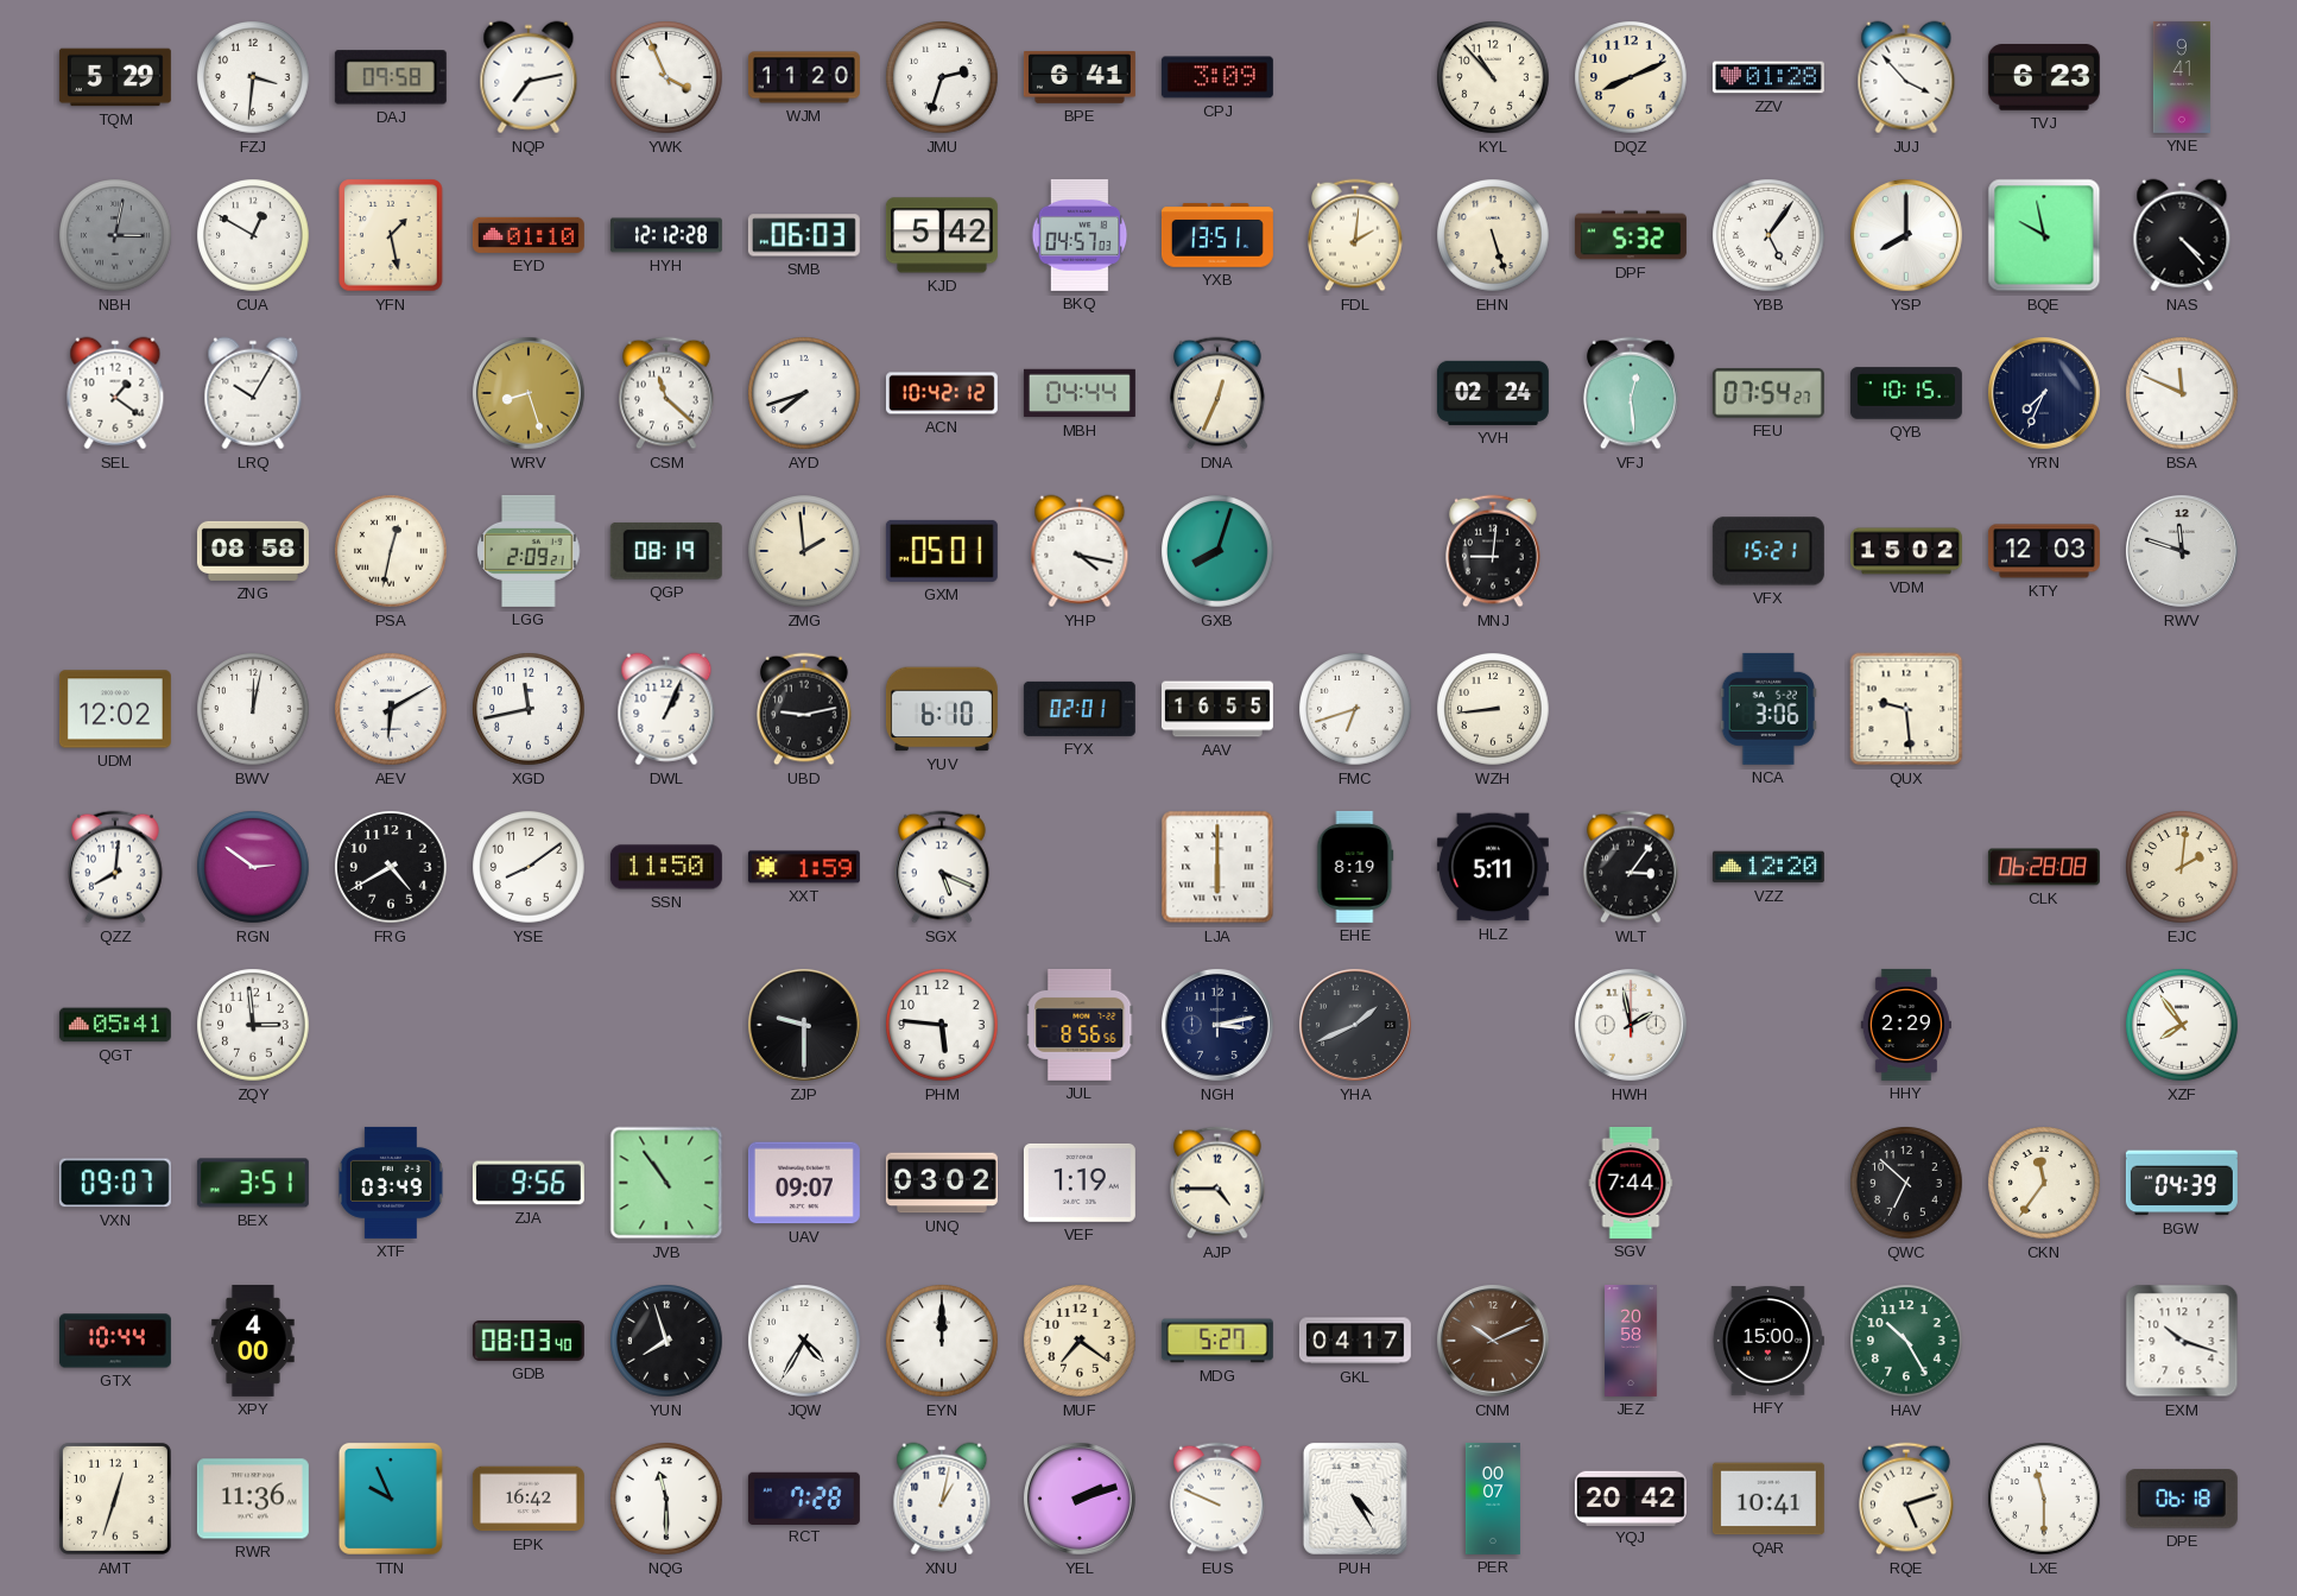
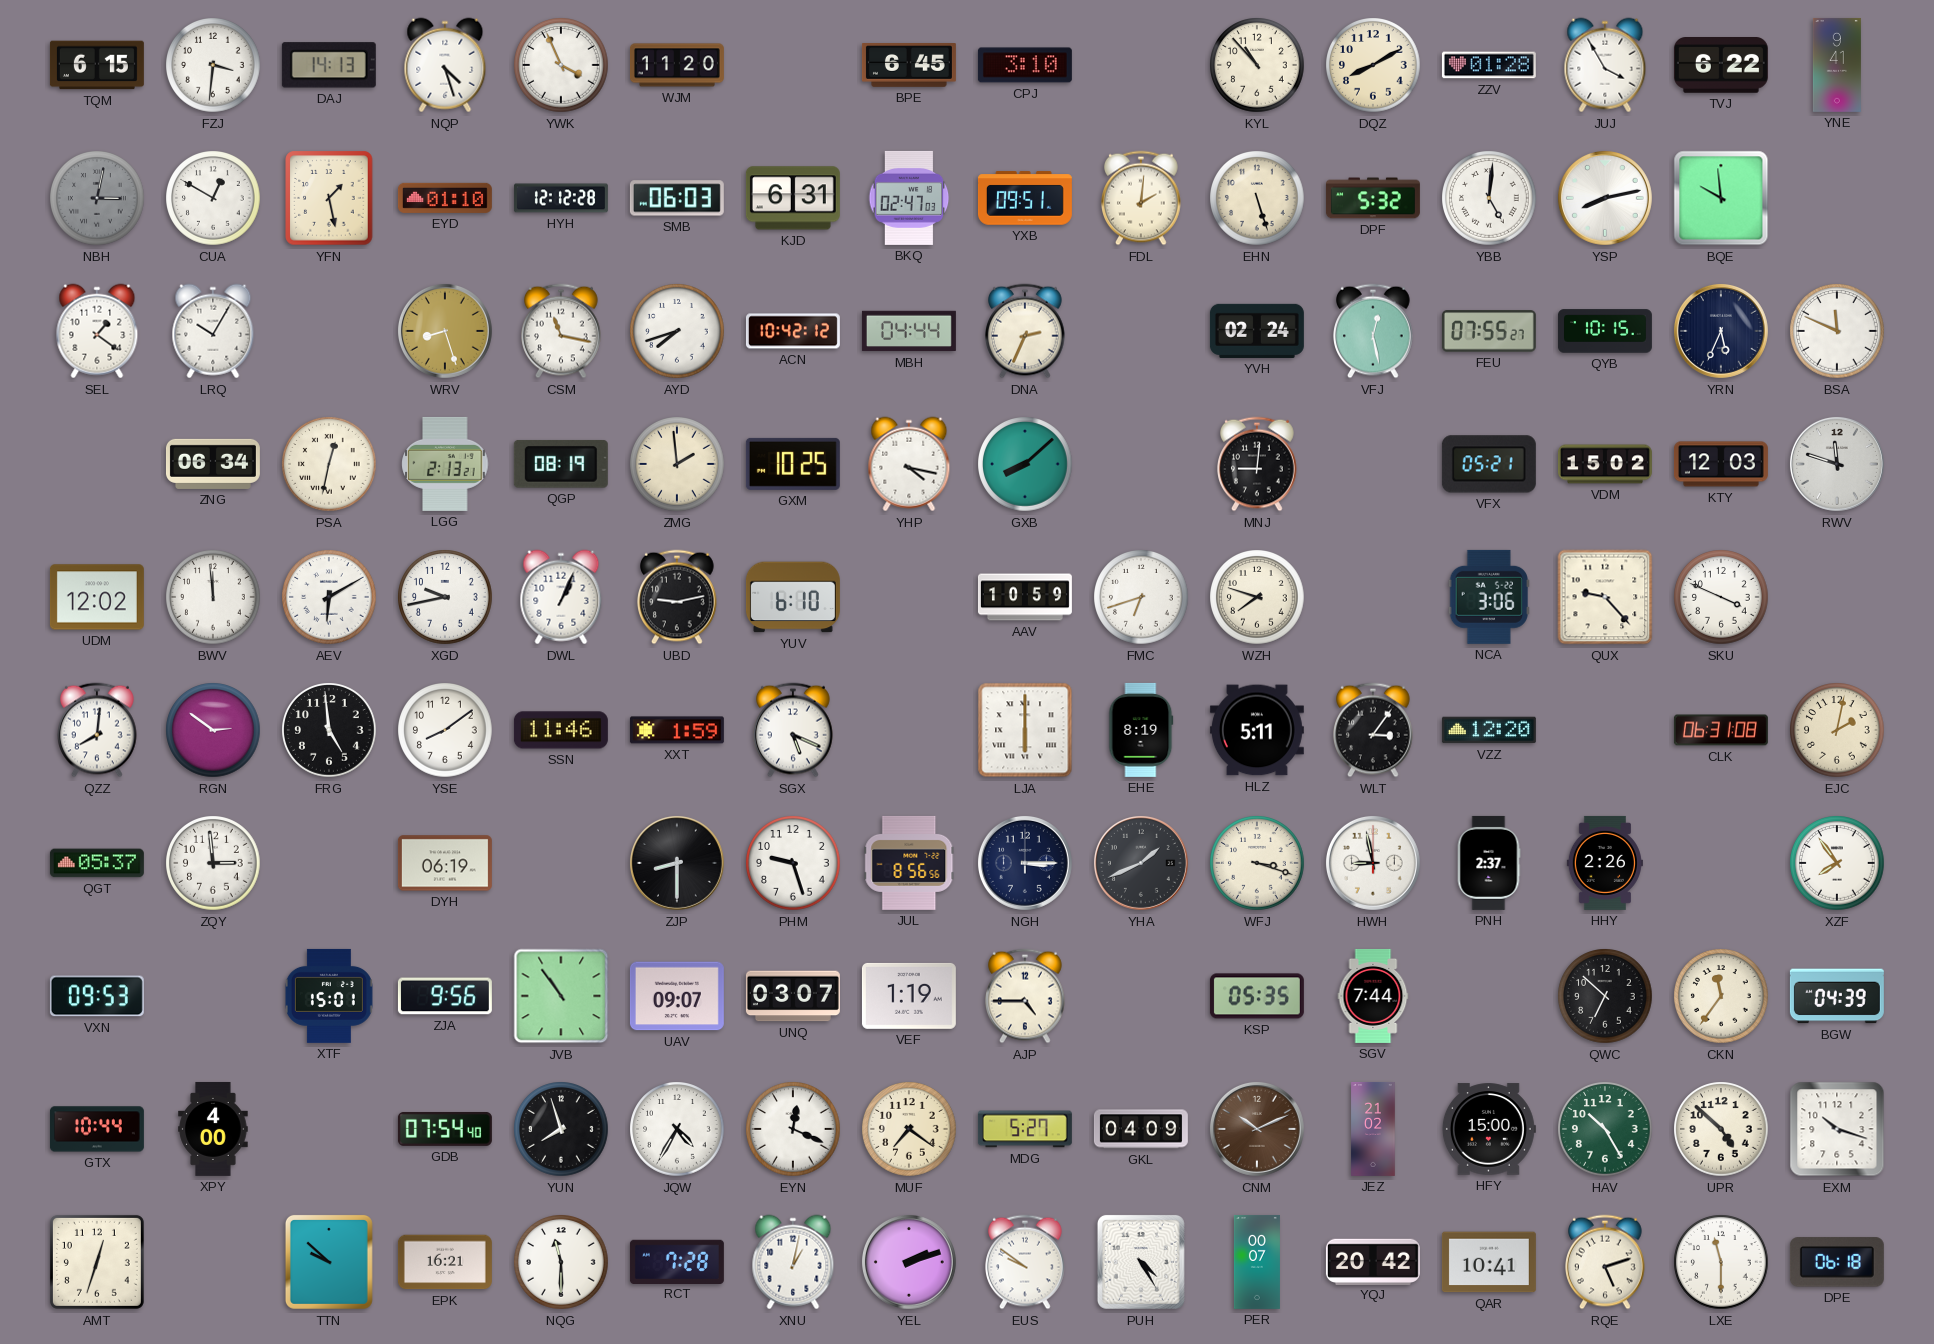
TQM: 5:29 -> 6:15 (97, 65)
DAJ: 09:58 -> 14:13 (329, 65)
NQP: 7:13 -> 4:27 (445, 65)
JMU: 2:33 -> none (942, 77)
BPE: 6:41 -> 6:45 (909, 65)
CPJ: 3:09 -> 3:10 (1025, 65)
DQZ: 8:11 -> 8:10 (1373, 65)
JUJ: 3:53 -> 3:55 (1605, 65)
TVJ: 6:23 -> 6:22 (1721, 65)
KJD: 5:42 -> 6:31 (793, 198)
BKQ: 04:57 -> 02:47 (909, 198)
YXB: 13:51 -> 09:51 (1025, 198)
YBB: 5:06 -> 5:01 (1489, 198)
YSP: 8:00 -> 8:13 (1605, 198)
BQE: 9:58 -> 9:59 (1721, 198)
NAS: 4:23 -> none (2182, 235)
CSM: 11:22 -> 11:17 (562, 331)
DNA: 12:34 -> 2:34 (1026, 331)
VFJ: 12:29 -> 12:28 (1374, 331)
FEU: 07:54 -> 07:55 (1489, 331)
YRN: 7:34 -> 5:34 (1721, 331)
ZNG: 08:58 -> 06:34 (213, 464)
LGG: 2:09 -> 2:13 (445, 464)
GXM: 05:01 -> 10:25 (793, 464)
GXB: 8:03 -> 8:08 (1025, 464)
VFX: 15:21 -> 05:21 (1489, 464)
BWV: 12:02 -> 11:59 (213, 597)
XGD: 11:43 -> 9:43 (445, 597)
FYX: 02:01 -> none (1080, 709)
AAV: 16:55 -> 10:59 (1025, 597)
WZH: 8:44 -> 7:48 (1257, 597)
QUX: 9:29 -> 9:23 (1605, 597)
SKU: none -> 3:49 (1721, 597)
FRG: 4:40 -> 4:59 (329, 730)
SSN: 11:50 -> 11:46 (561, 730)
CLK: 06:28 -> 06:31 (1721, 730)
EJC: 2:01 -> 2:02 (1837, 730)
QGT: 05:41 -> 05:37 (97, 863)
DYH: none -> 06:19 (445, 863)
ZJP: 9:30 -> 8:30 (677, 863)
PHM: 5:46 -> 9:27 (793, 863)
NGH: 3:13 -> 3:15 (1025, 863)
WFJ: none -> 3:18 (1257, 863)
HWH: 1:58 -> 8:58 (1373, 863)
PNH: none -> 2:37 (1489, 863)
HHY: 2:29 -> 2:26 (1605, 863)
VXN: 09:07 -> 09:53 (97, 996)
BEX: 3:51 -> none (253, 1183)
XTF: 03:49 -> 15:01 (329, 996)
UNQ: 03:02 -> 03:07 (793, 996)
KSP: none -> 05:35 (1257, 996)
GDB: 08:03 -> 07:54 (445, 1129)
EYN: 12:00 -> 12:19 (793, 1129)
GKL: 04:17 -> 04:09 (1141, 1129)
JEZ: 20:58 -> 21:02 (1373, 1129)
UPR: none -> 4:52 (1721, 1129)
RWR: 11:36 -> none (253, 1499)
TTN: 9:56 -> 9:52 (329, 1262)
EPK: 16:42 -> 16:21 (445, 1262)
EUS: 9:49 -> 9:51 (1026, 1262)
